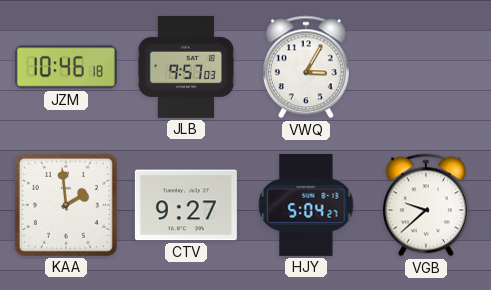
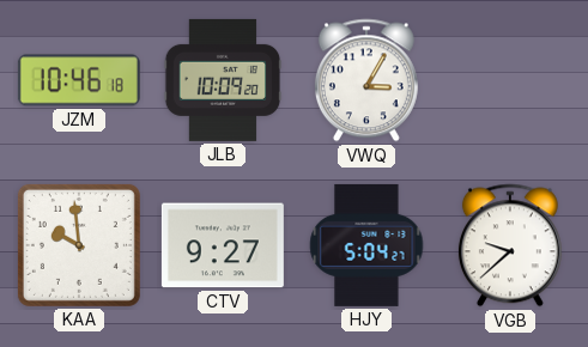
JLB: 9:57 -> 10:09 (223, 80)
KAA: 1:59 -> 9:59 (79, 245)
